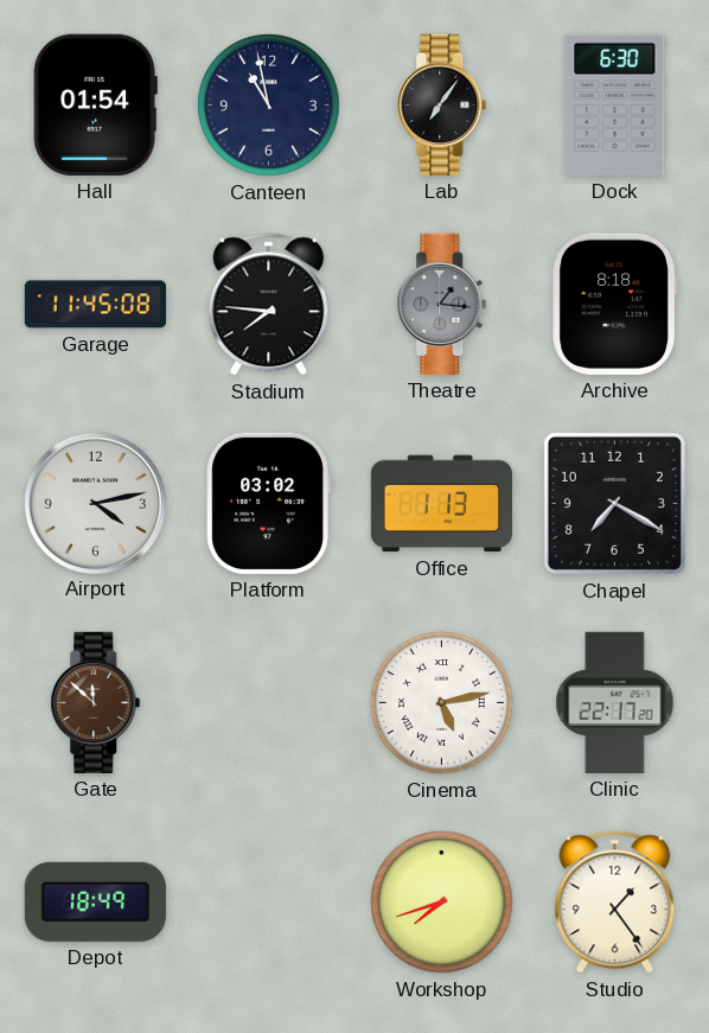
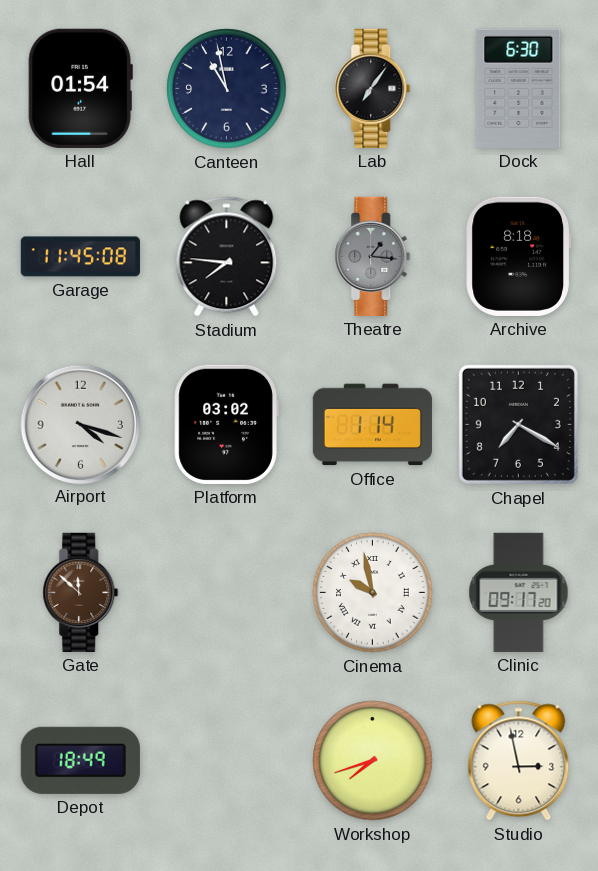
Airport: 4:13 -> 4:18 (80, 424)
Office: 1:13 -> 1:14 (372, 425)
Cinema: 5:13 -> 9:58 (373, 593)
Clinic: 22:17 -> 09:17 (519, 592)
Studio: 1:24 -> 2:58 (519, 761)
